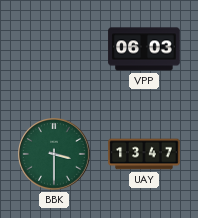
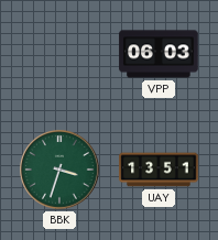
BBK: 3:30 -> 3:33 (59, 170)
UAY: 13:47 -> 13:51 (159, 170)
